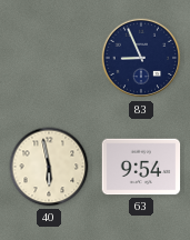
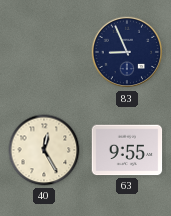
40: 5:58 -> 12:25 (44, 150)
63: 9:54 -> 9:55 (127, 150)
